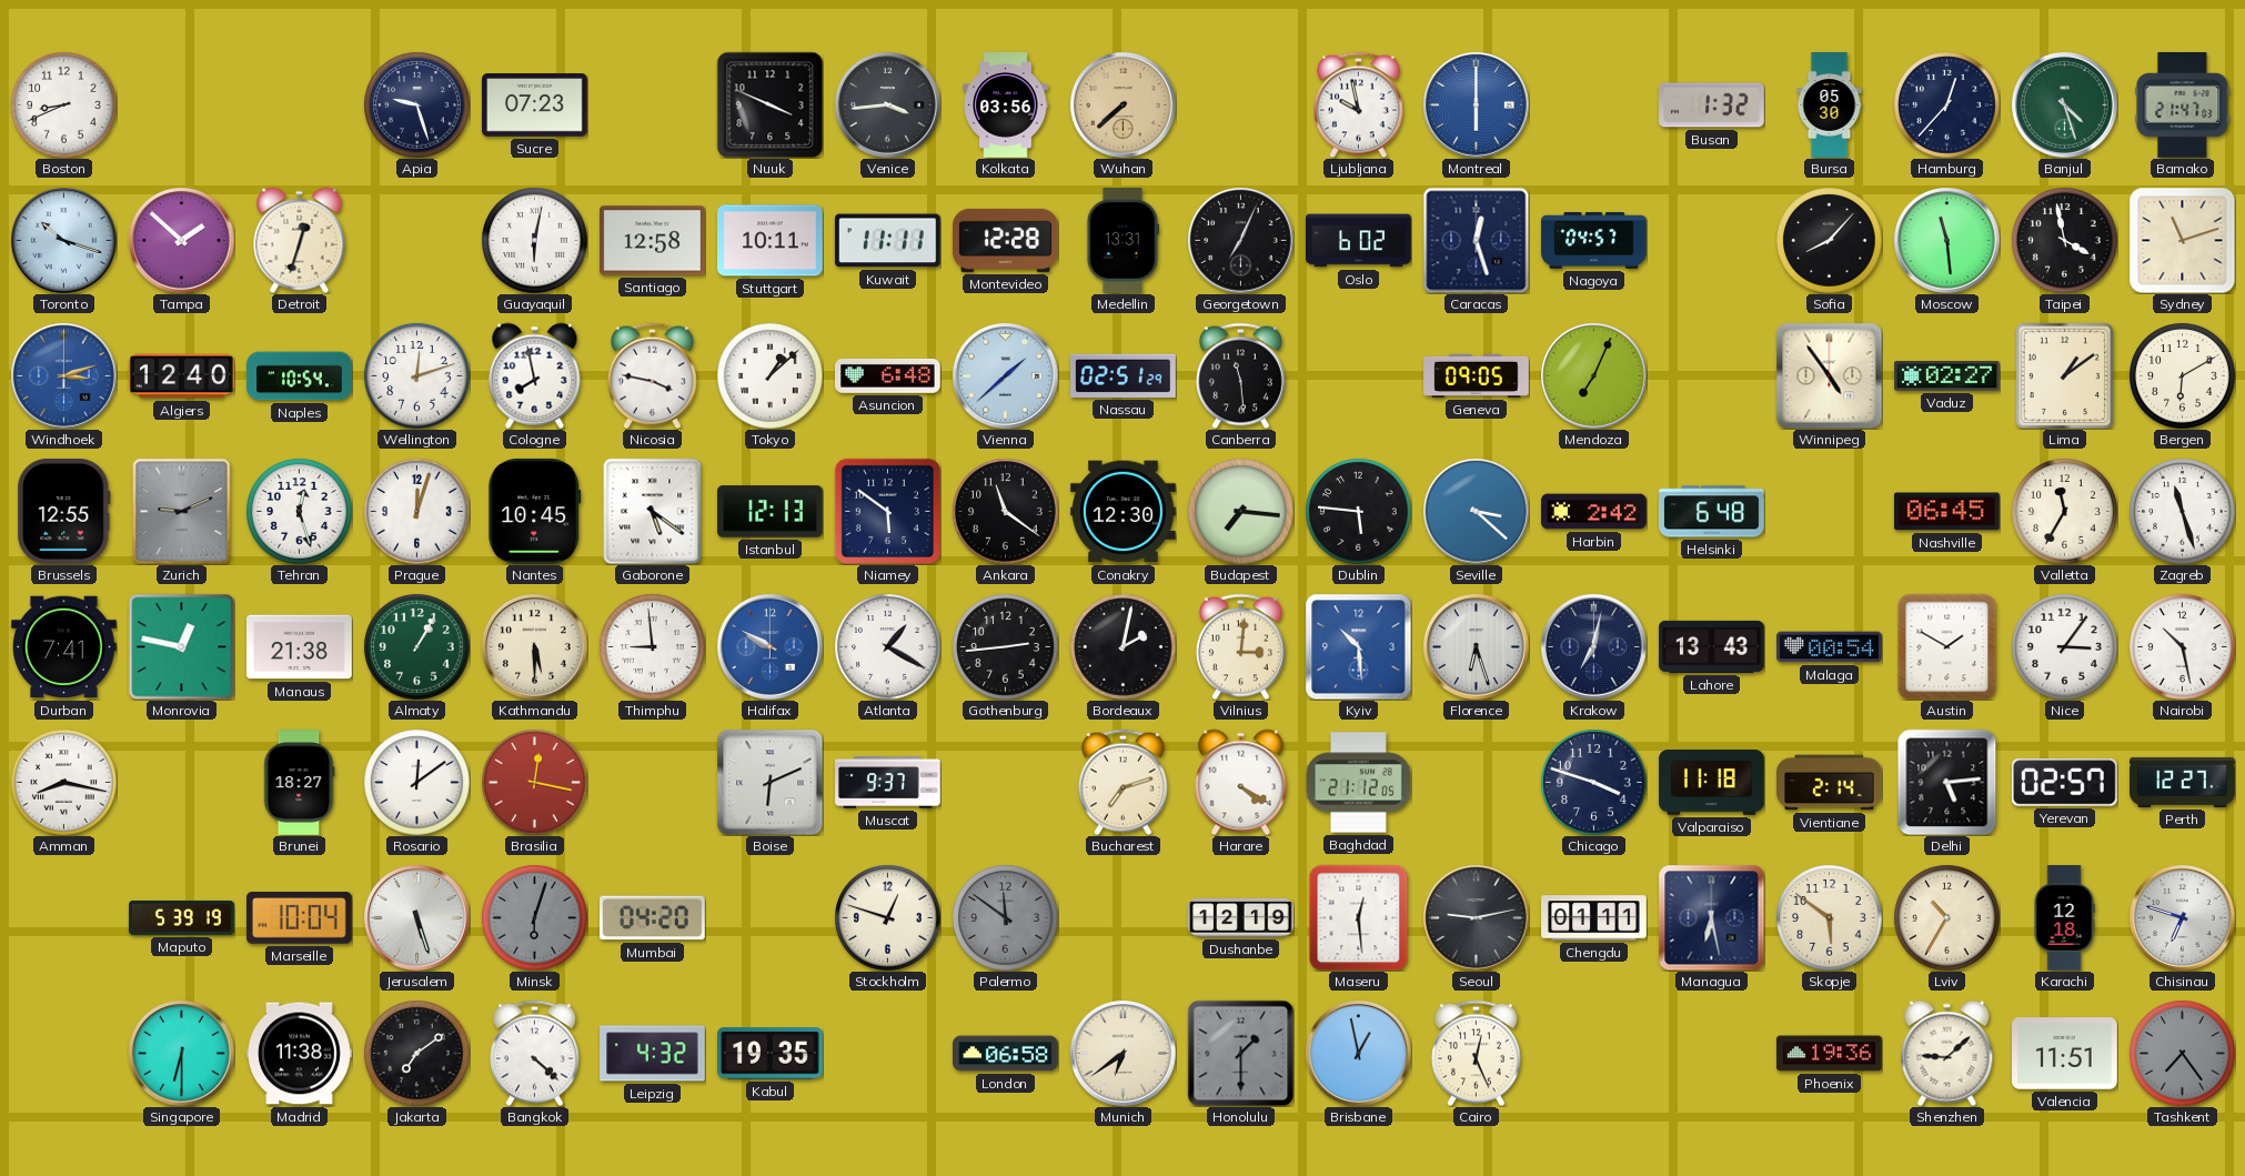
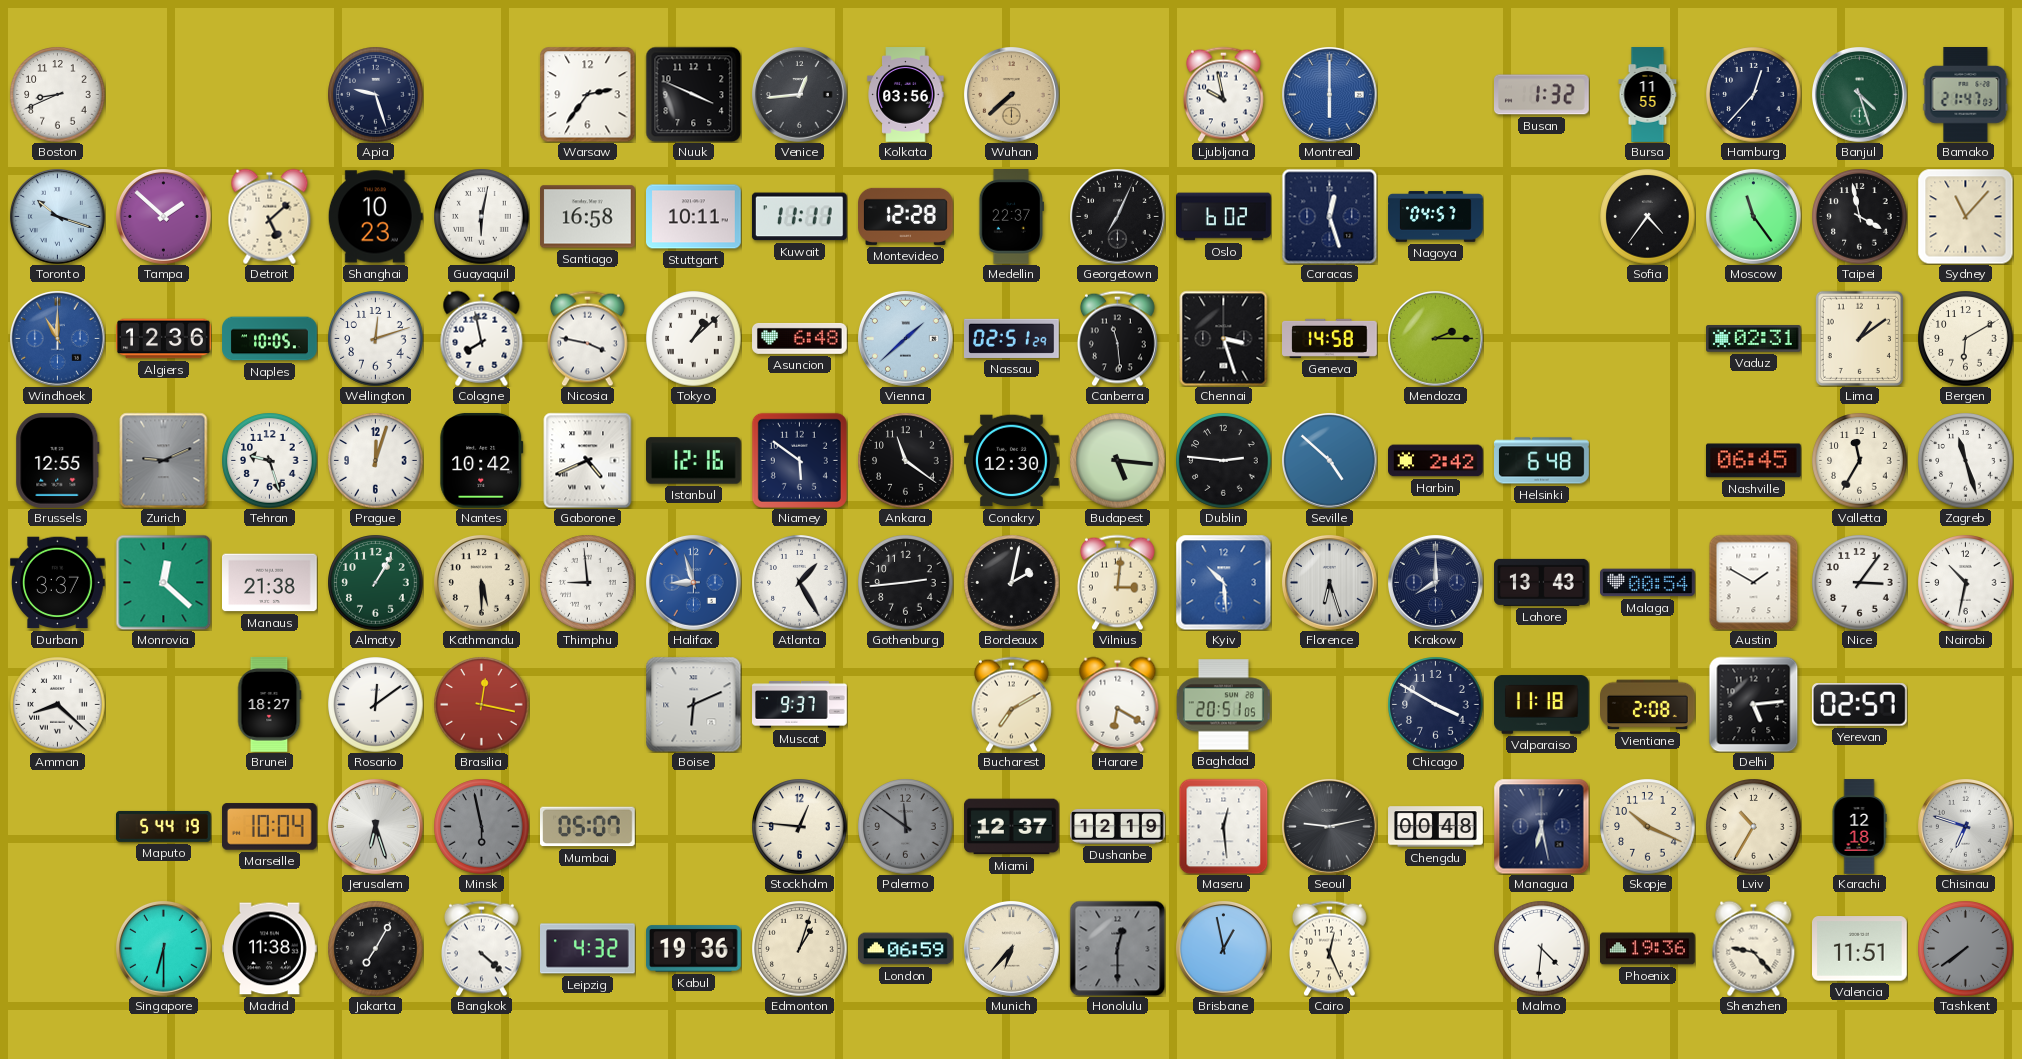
Sucre: 07:23 -> none (535, 105)
Warsaw: none -> 2:36 (587, 94)
Venice: 3:44 -> 12:44 (800, 95)
Bursa: 05:30 -> 11:55 (1648, 95)
Detroit: 12:33 -> 5:08 (270, 216)
Shanghai: none -> 10:23 (375, 217)
Santiago: 12:58 -> 16:58 (588, 217)
Medellin: 13:31 -> 22:37 (1011, 217)
Sofia: 8:07 -> 4:36 (1647, 216)
Moscow: 11:29 -> 11:24 (1754, 217)
Sydney: 11:12 -> 11:07 (1965, 216)
Windhoek: 3:12 -> 11:00 (58, 339)
Algiers: 12:40 -> 12:36 (164, 339)
Naples: 10:54 -> 10:05 (270, 339)
Chennai: none -> 3:27 (1224, 338)
Geneva: 09:05 -> 14:58 (1330, 338)
Mendoza: 7:04 -> 2:15 (1436, 339)
Winnipeg: 4:54 -> none (1829, 375)
Vaduz: 02:27 -> 02:31 (1754, 339)
Tehran: 12:27 -> 9:27 (269, 460)
Nantes: 10:45 -> 10:42 (482, 460)
Gaborone: 5:21 -> 4:41 (588, 460)
Istanbul: 12:13 -> 12:16 (694, 461)
Budapest: 7:16 -> 5:16 (1117, 460)
Dublin: 5:46 -> 2:46 (1223, 460)
Seville: 3:22 -> 4:52 (1330, 461)
Durban: 7:41 -> 3:37 (58, 583)
Monrovia: 12:47 -> 12:22 (163, 582)
Halifax: 9:50 -> 8:57 (694, 583)
Atlanta: 1:20 -> 1:25 (799, 582)
Krakow: 7:02 -> 8:00 (1436, 583)
Nairobi: 10:28 -> 10:32 (1965, 582)
Amman: 8:17 -> 8:22 (57, 704)
Bucharest: 7:12 -> 7:10 (1011, 704)
Harare: 4:20 -> 6:20 (1118, 704)
Baghdad: 21:12 -> 20:51 (1223, 705)
Chicago: 3:48 -> 3:50 (1435, 704)
Vientiane: 2:14 -> 2:08 (1648, 705)
Perth: 12:27 -> none (2183, 782)
Maputo: 5:39 -> 5:44 (164, 826)
Jerusalem: 5:27 -> 6:27 (376, 827)
Minsk: 6:03 -> 5:58 (481, 826)
Mumbai: 04:20 -> 05:07 (588, 827)
Stockholm: 12:48 -> 12:46 (799, 826)
Miami: none -> 12:37 (1012, 827)
Chengdu: 01:11 -> 00:48 (1436, 827)
Skopje: 5:51 -> 10:19 (1647, 826)
Jakarta: 7:09 -> 7:05 (375, 948)
Kabul: 19:35 -> 19:36 (694, 949)
Edmonton: none -> 1:03 (799, 948)
London: 06:58 -> 06:59 (906, 949)
Munich: 6:39 -> 6:37 (1012, 949)
Honolulu: 1:30 -> 12:30 (1117, 948)
Malmo: none -> 4:31 (1541, 948)
Shenzhen: 9:08 -> 9:23 (1754, 948)
Tashkent: 7:24 -> 7:39 (1965, 948)
